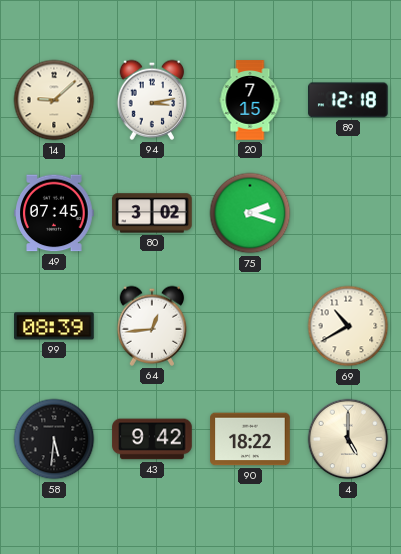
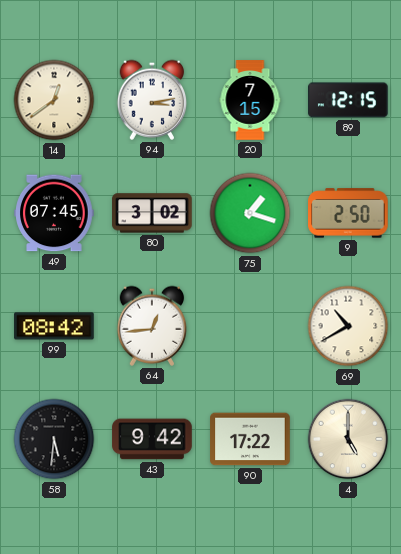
14: 9:08 -> 12:39 (54, 100)
89: 12:18 -> 12:15 (348, 100)
75: 2:18 -> 1:18 (250, 213)
9: none -> 2:50 (348, 213)
99: 08:39 -> 08:42 (54, 326)
90: 18:22 -> 17:22 (250, 439)
